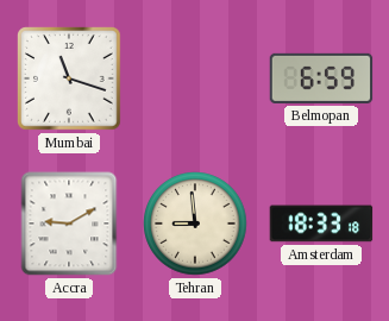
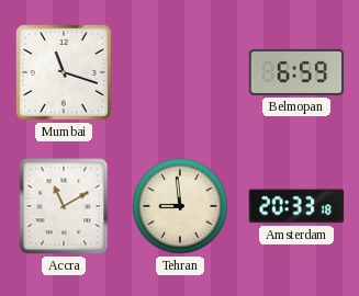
Accra: 9:10 -> 11:10 (64, 206)
Amsterdam: 18:33 -> 20:33 (296, 206)
